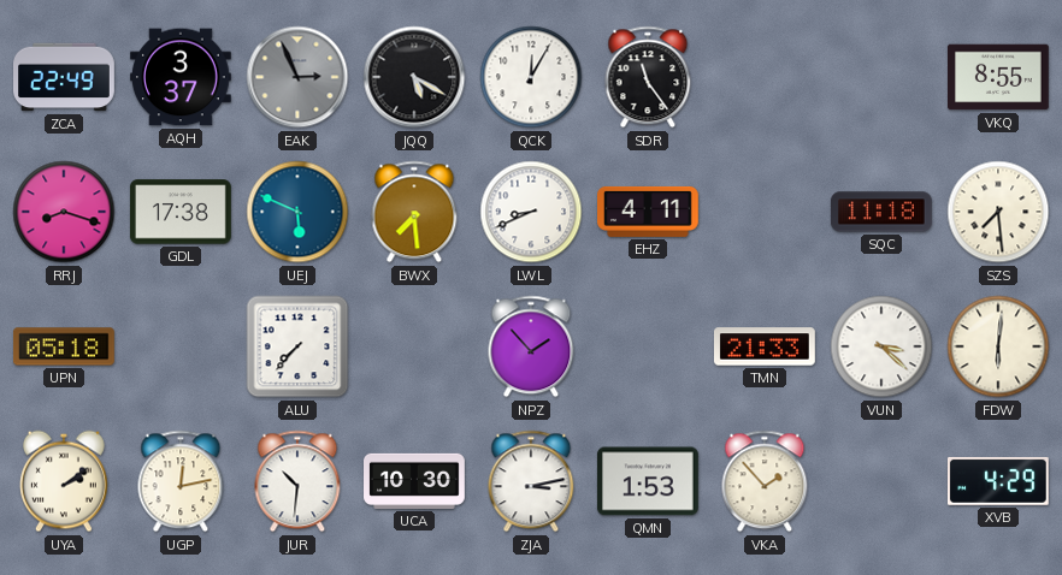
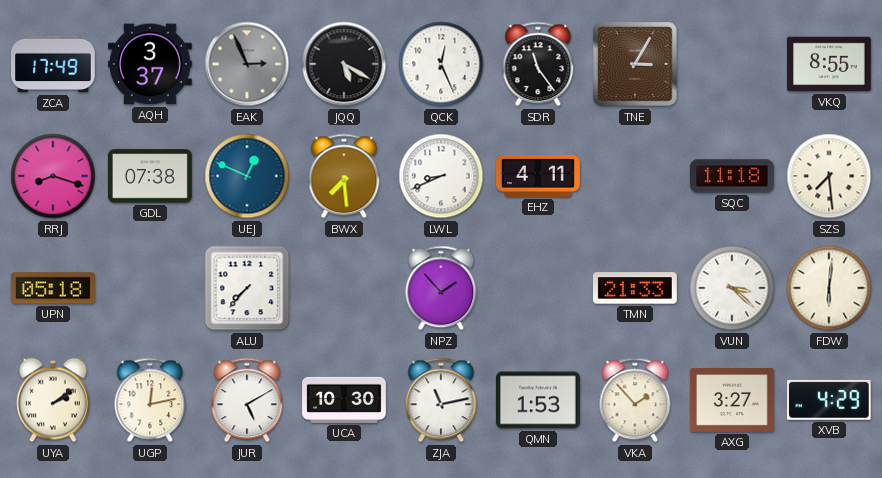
ZCA: 22:49 -> 17:49 (54, 64)
QCK: 12:05 -> 12:26 (441, 64)
TNE: none -> 3:05 (635, 64)
GDL: 17:38 -> 07:38 (150, 176)
UEJ: 5:49 -> 12:49 (247, 176)
JUR: 10:31 -> 5:10 (247, 400)
ZJA: 3:13 -> 11:13 (441, 400)
AXG: none -> 3:27 (733, 400)
